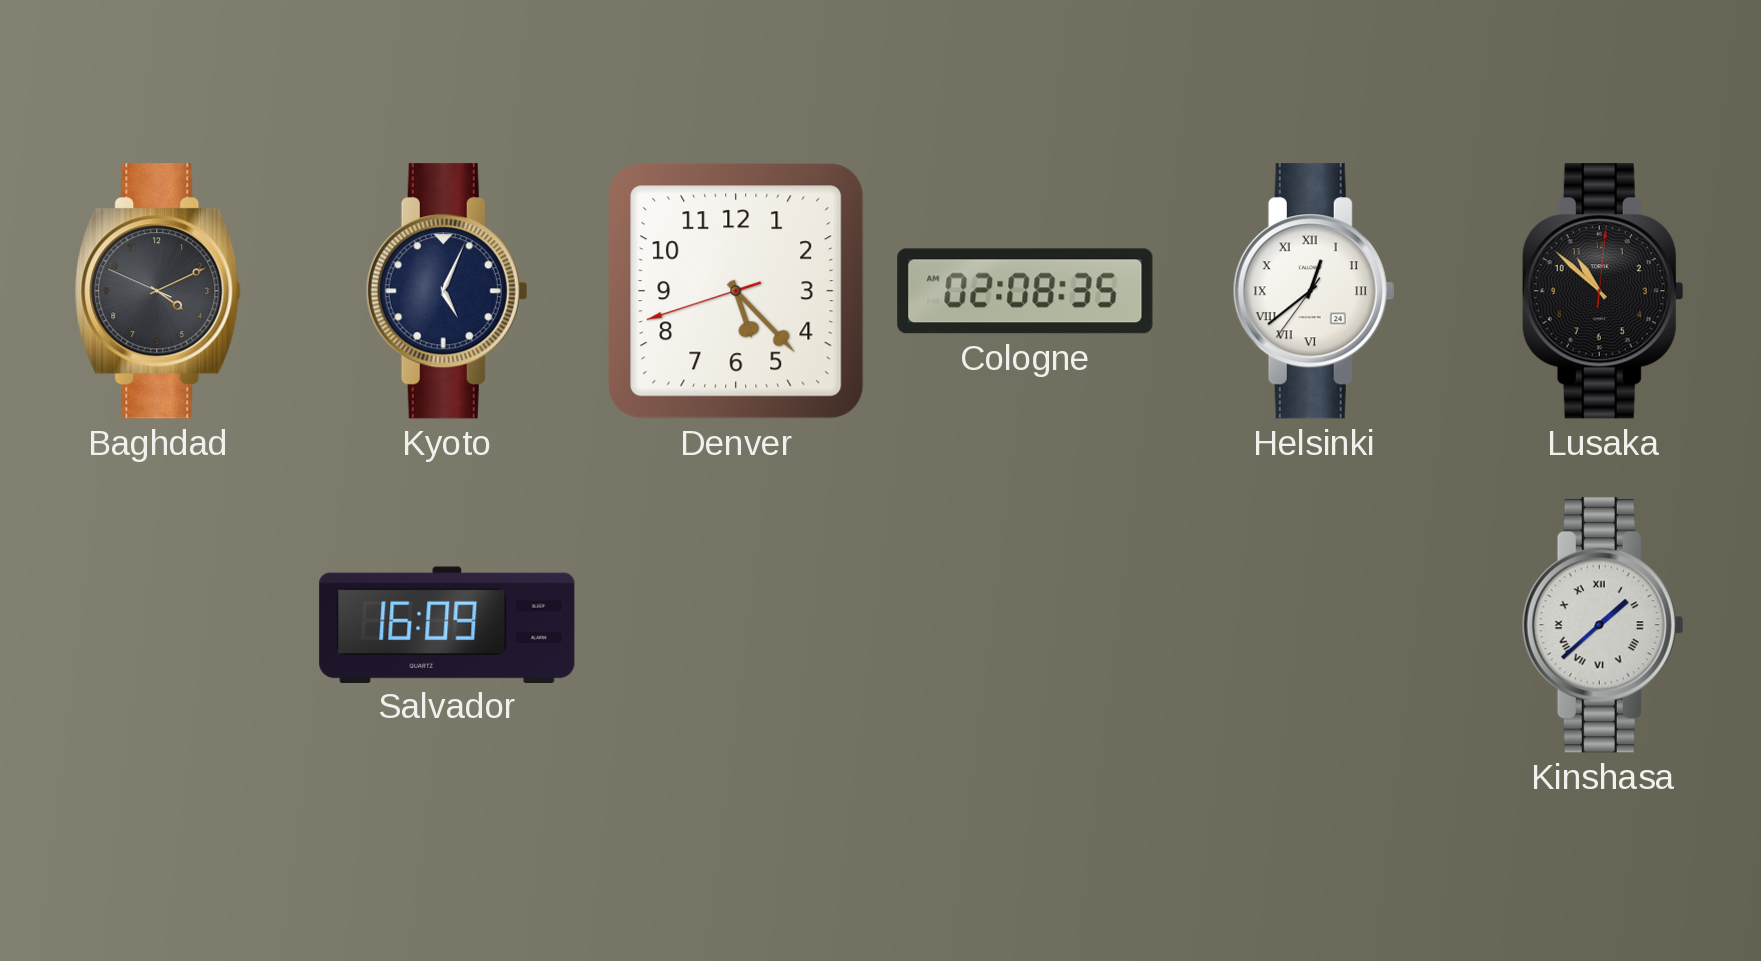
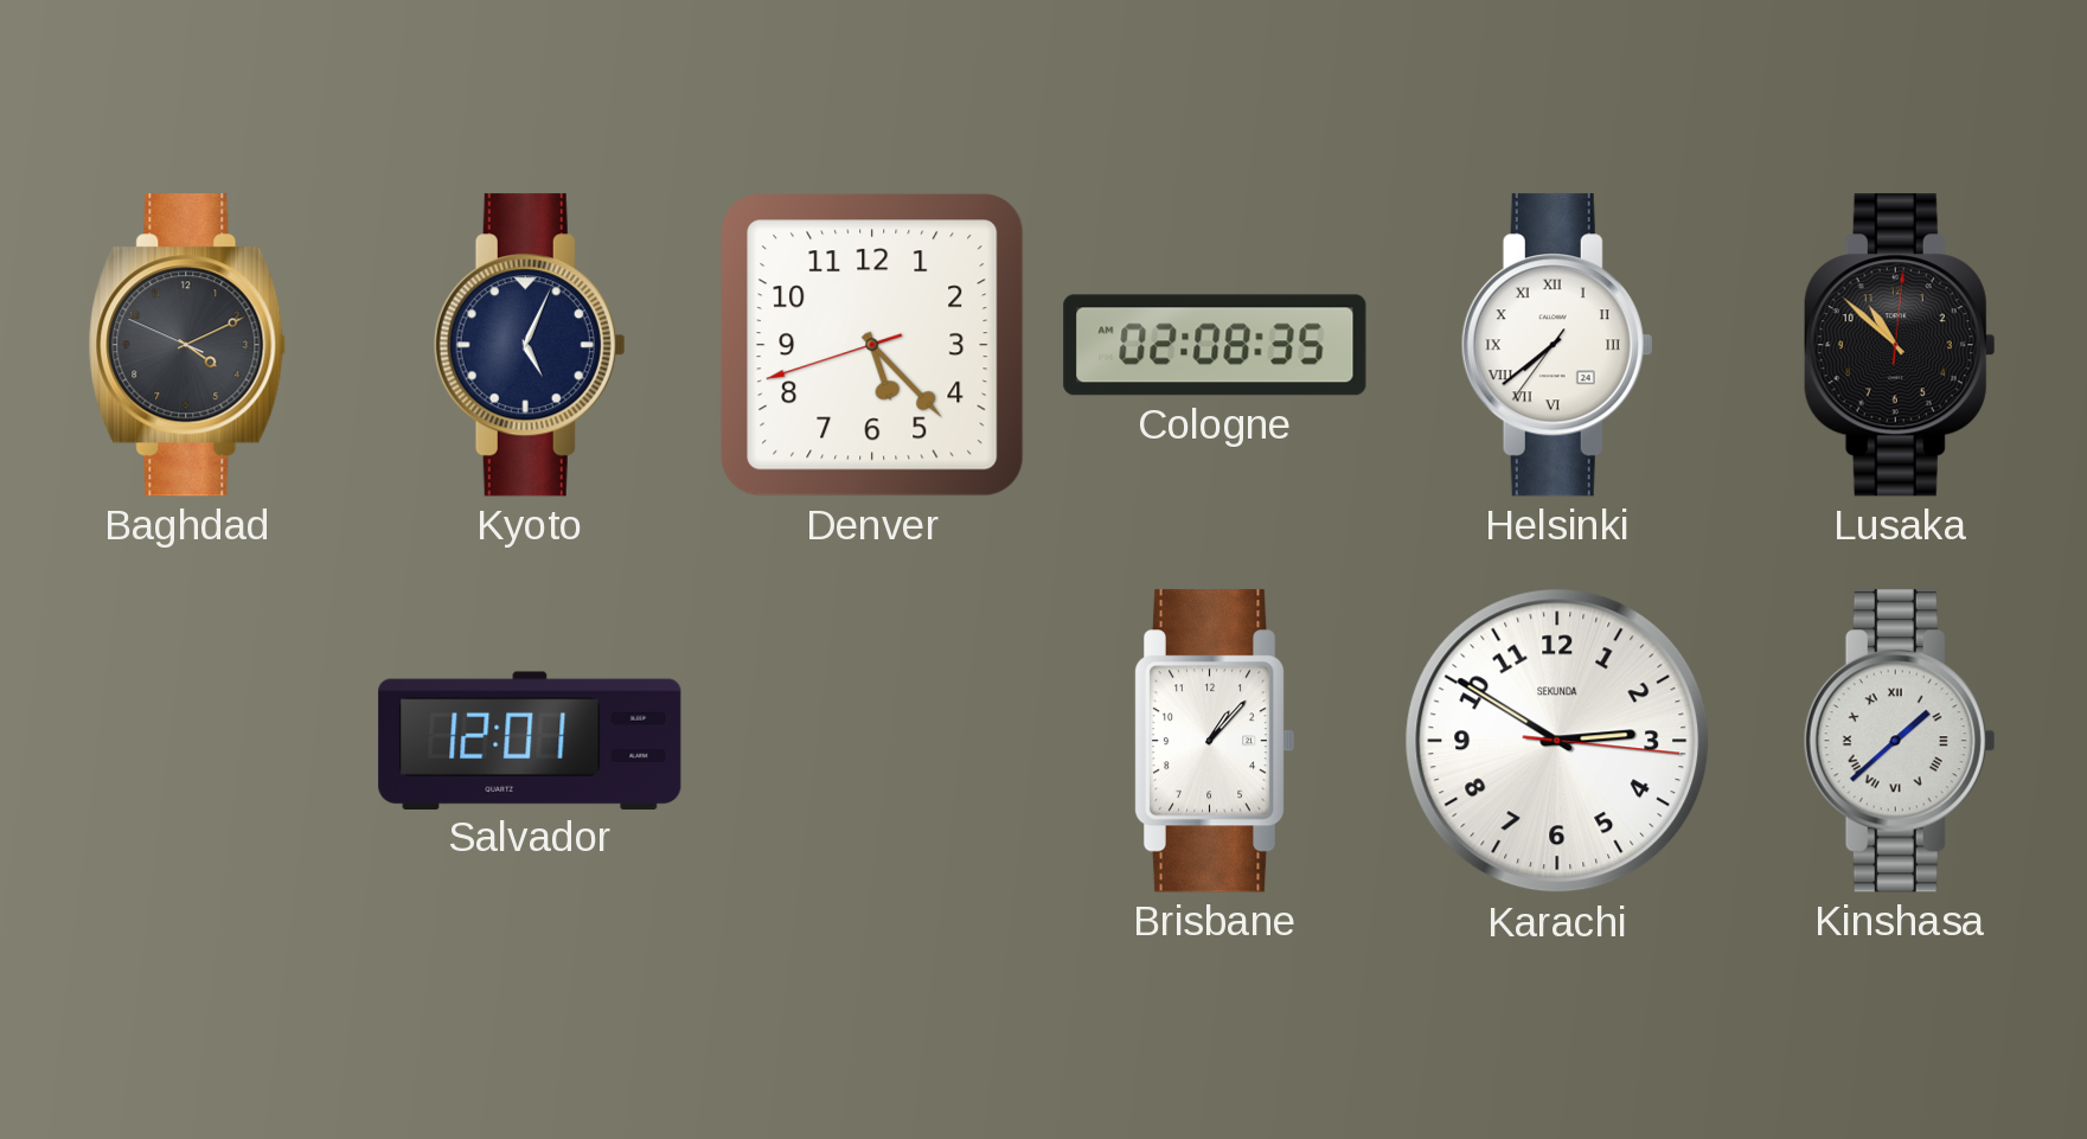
Helsinki: 12:38 -> 7:38 (1557, 345)
Salvador: 16:09 -> 12:01 (530, 740)
Brisbane: none -> 1:07 (1215, 741)
Karachi: none -> 2:50 (1557, 741)
